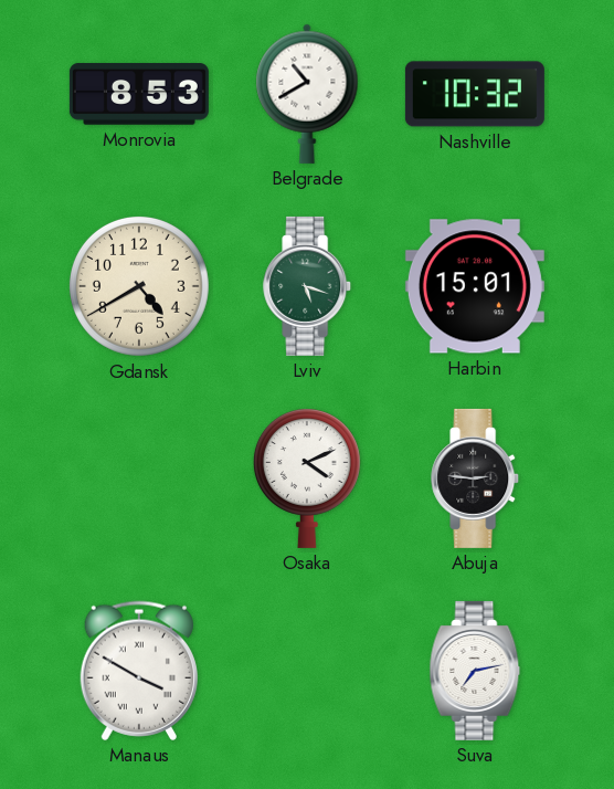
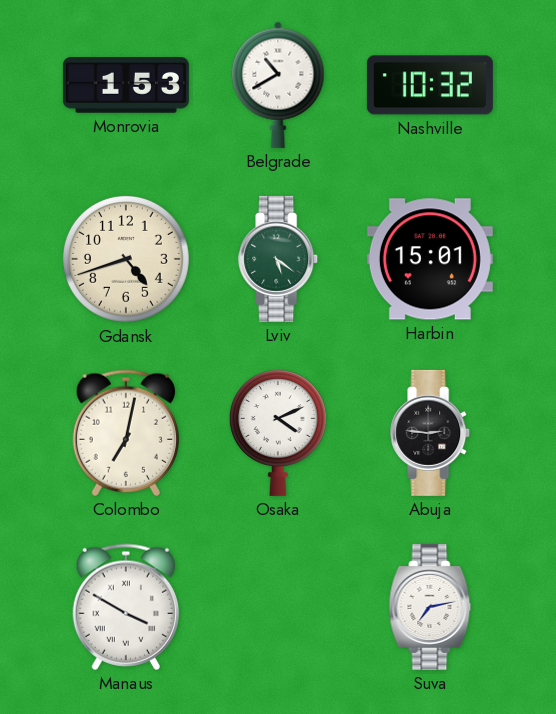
Monrovia: 8:53 -> 1:53 (126, 85)
Gdansk: 4:40 -> 4:42 (126, 259)
Lviv: 5:18 -> 5:21 (279, 259)
Colombo: none -> 7:02 (126, 433)
